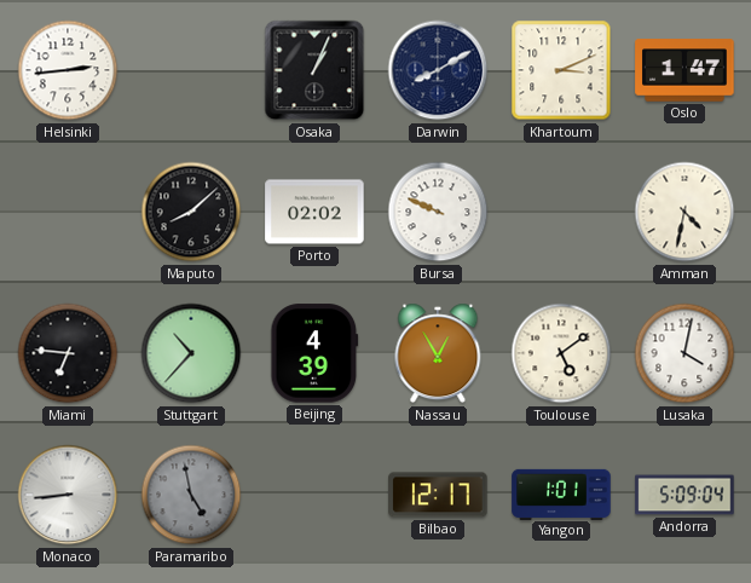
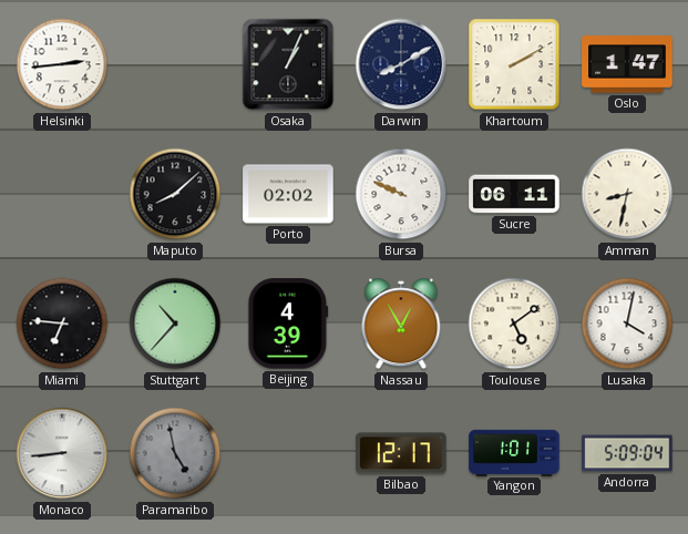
Khartoum: 3:11 -> 2:10 (514, 64)
Sucre: none -> 06:11 (514, 194)
Amman: 4:32 -> 8:32 (627, 194)
